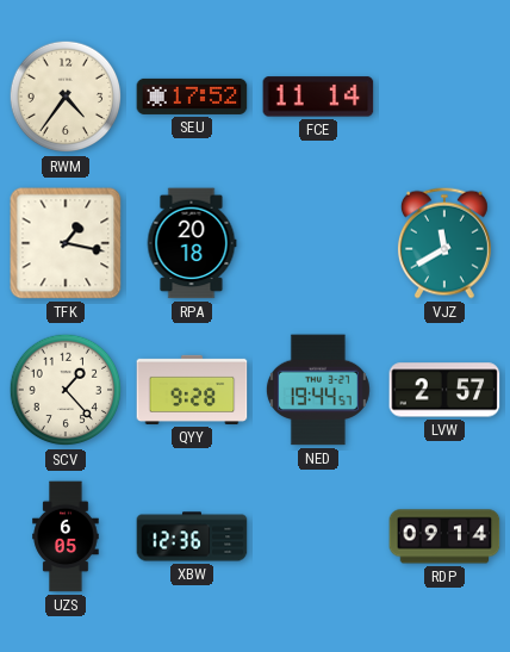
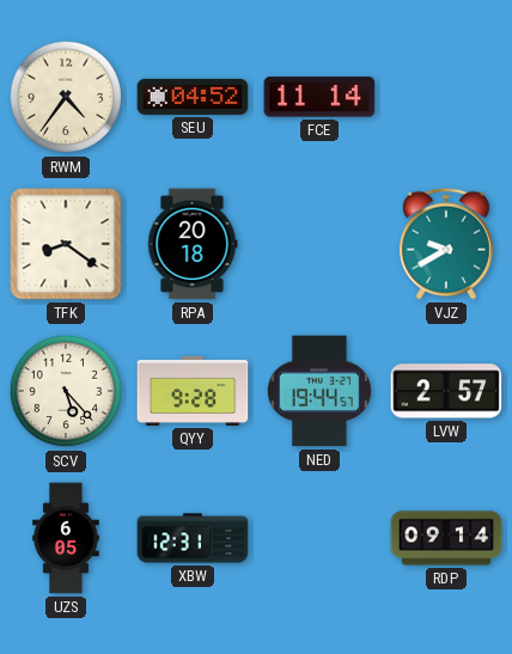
SEU: 17:52 -> 04:52 (193, 97)
TFK: 1:17 -> 8:21 (66, 244)
VJZ: 11:40 -> 9:40 (446, 244)
SCV: 1:23 -> 5:23 (66, 391)
XBW: 12:36 -> 12:31 (193, 538)
